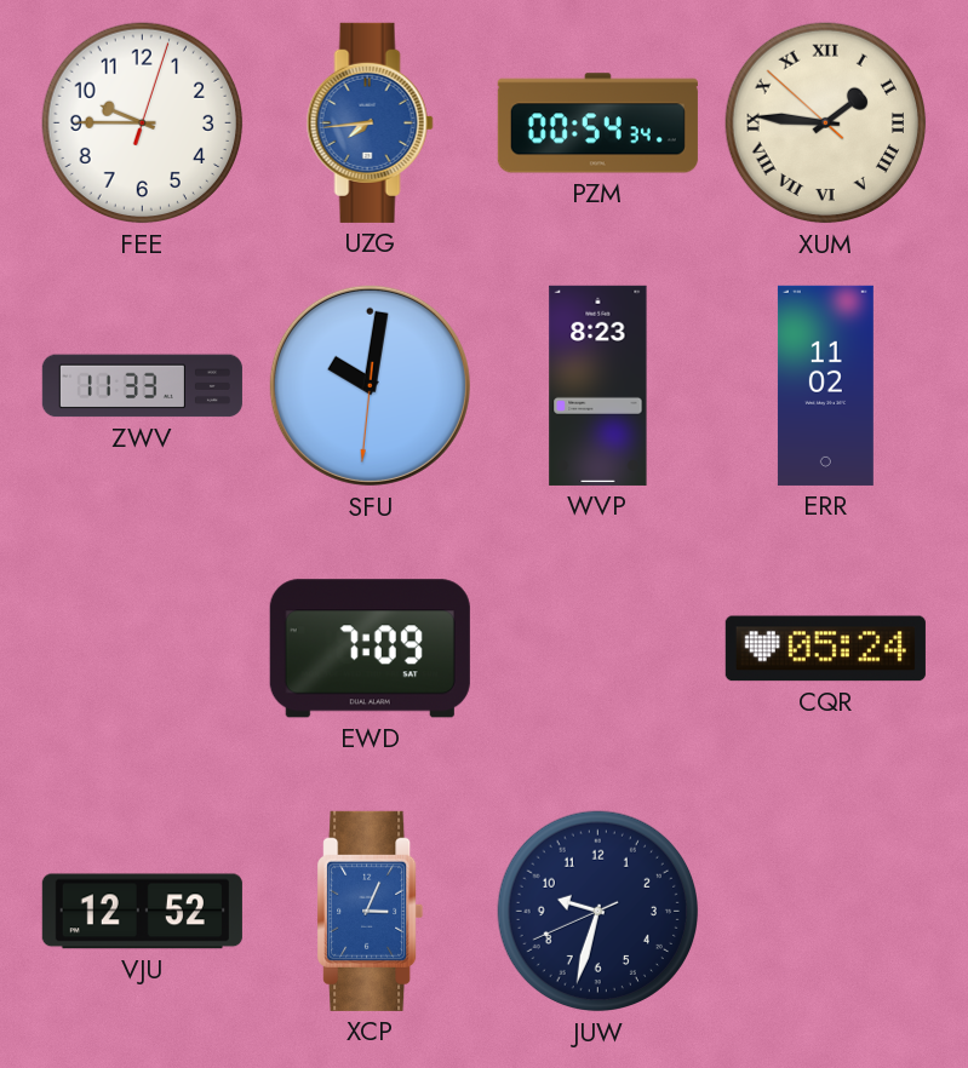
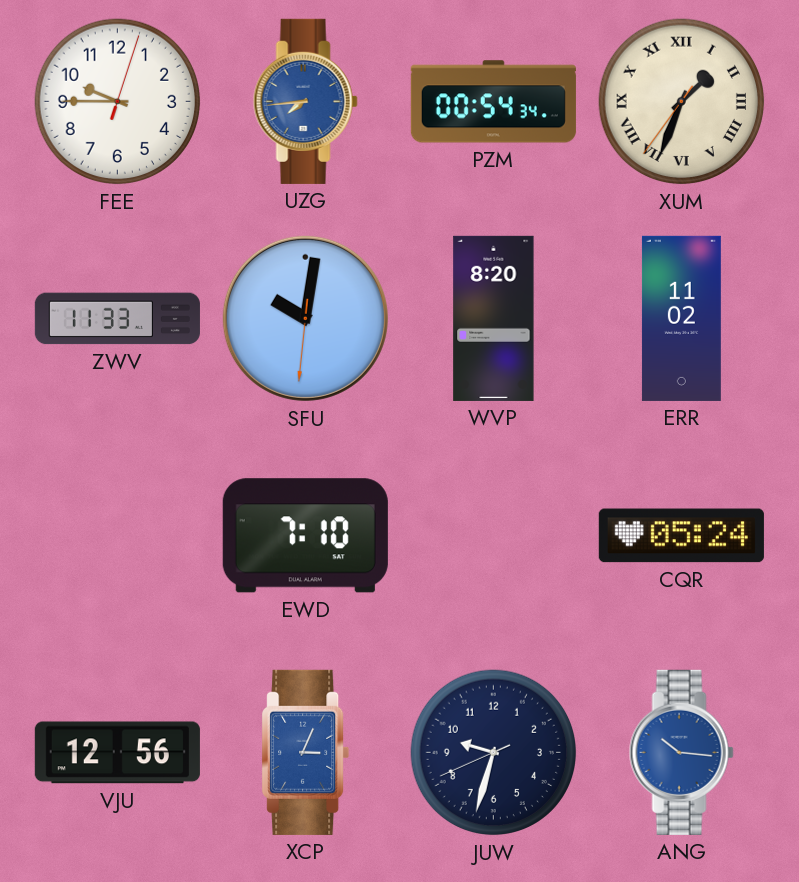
XUM: 1:45 -> 1:33 (682, 102)
WVP: 8:23 -> 8:20 (494, 318)
EWD: 7:09 -> 7:10 (305, 536)
VJU: 12:52 -> 12:56 (117, 753)
ANG: none -> 10:16 (681, 752)
